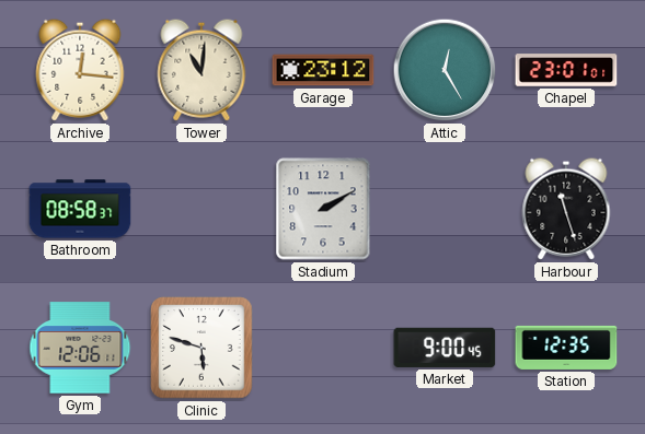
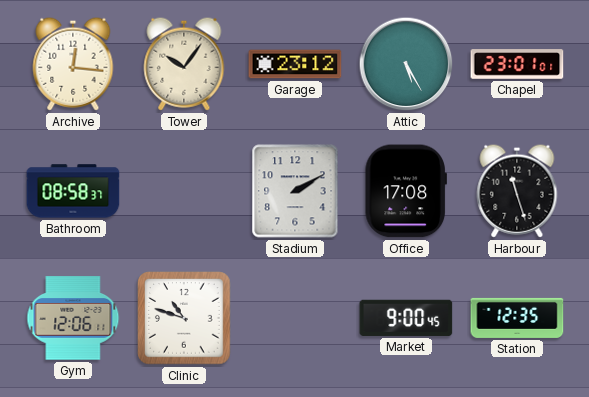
Tower: 11:01 -> 10:06 (184, 64)
Attic: 12:25 -> 5:25 (406, 64)
Office: none -> 17:08 (406, 191)
Clinic: 5:48 -> 10:48 (184, 318)
